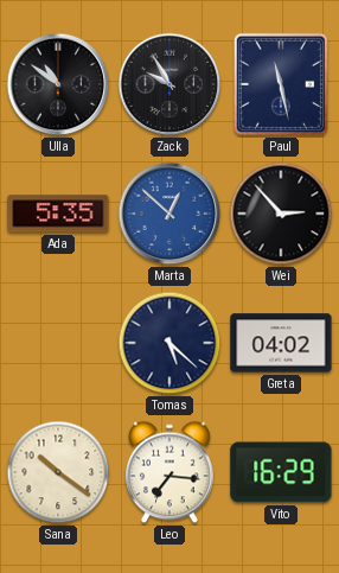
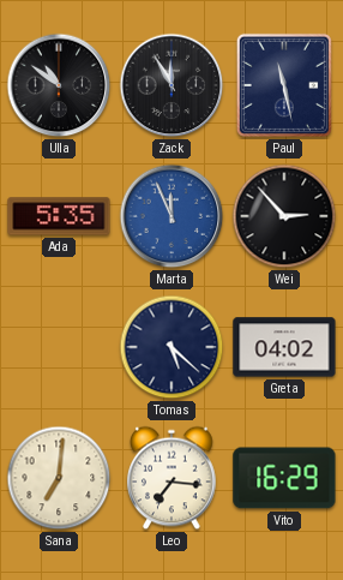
Zack: 9:55 -> 11:55 (171, 85)
Marta: 12:52 -> 11:56 (171, 216)
Sana: 10:21 -> 7:01 (59, 478)
